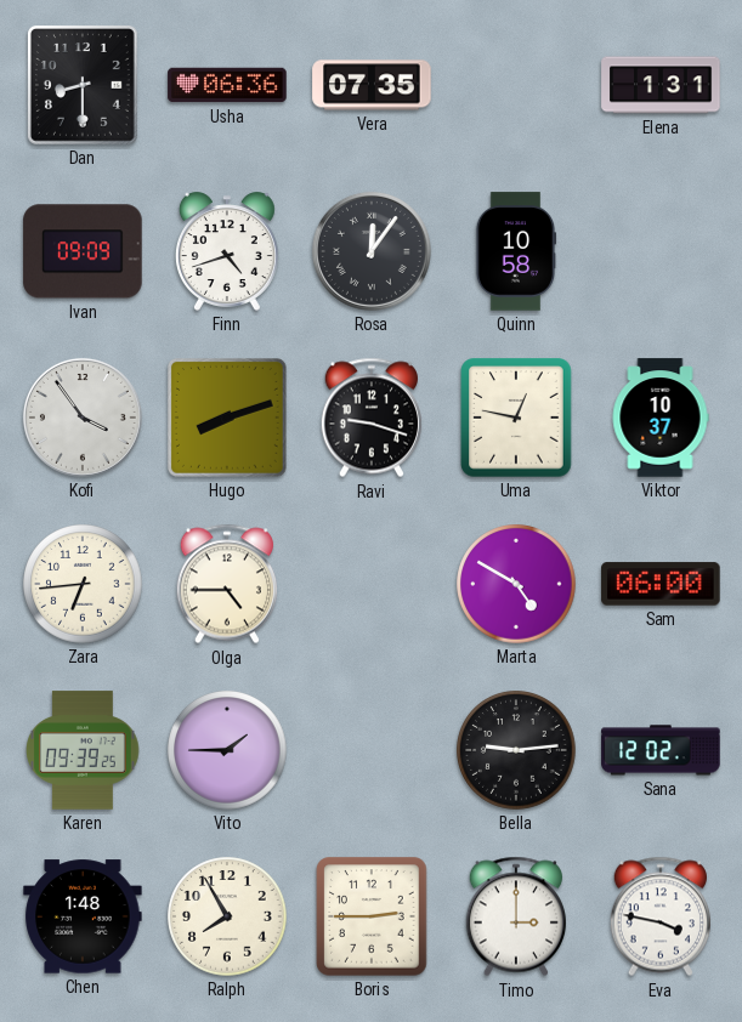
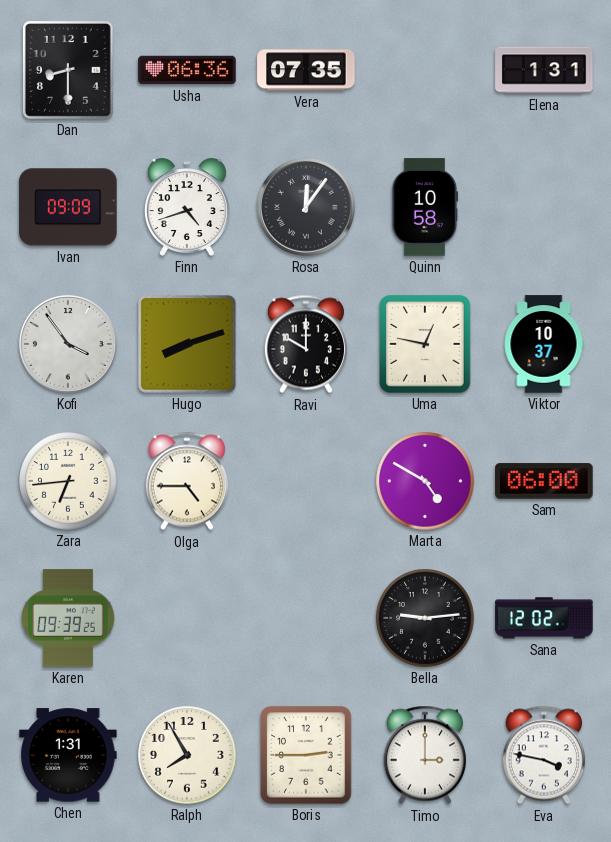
Ravi: 9:18 -> 10:00 (305, 344)
Vito: 1:45 -> none (227, 750)
Chen: 1:48 -> 1:31 (68, 755)
